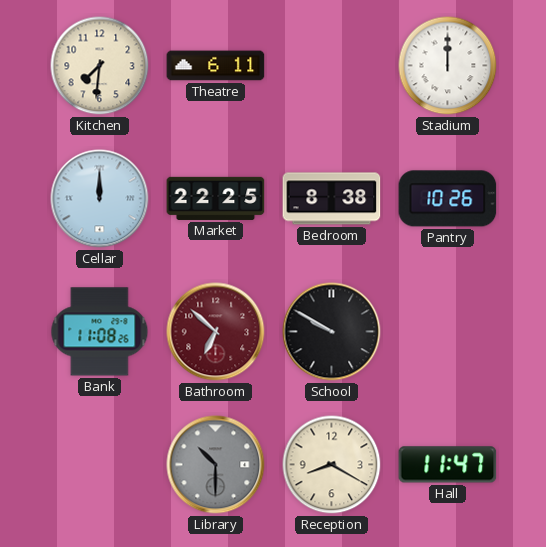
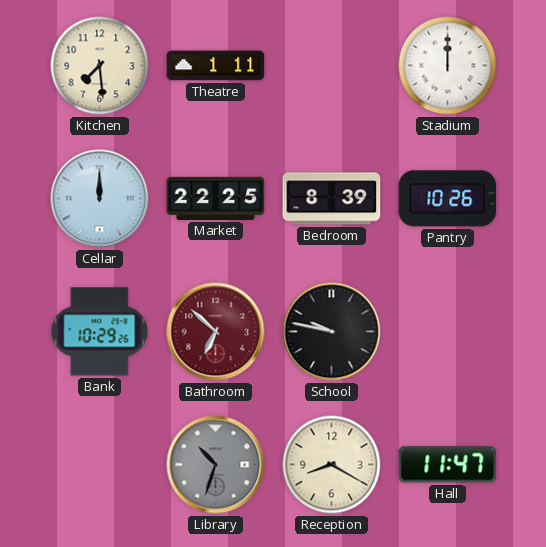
Kitchen: 7:31 -> 7:29 (100, 66)
Theatre: 6:11 -> 1:11 (216, 66)
Bedroom: 8:38 -> 8:39 (332, 199)
Bank: 11:08 -> 10:29 (100, 332)
School: 9:50 -> 9:47 (332, 332)
Library: 10:30 -> 10:33 (216, 465)
